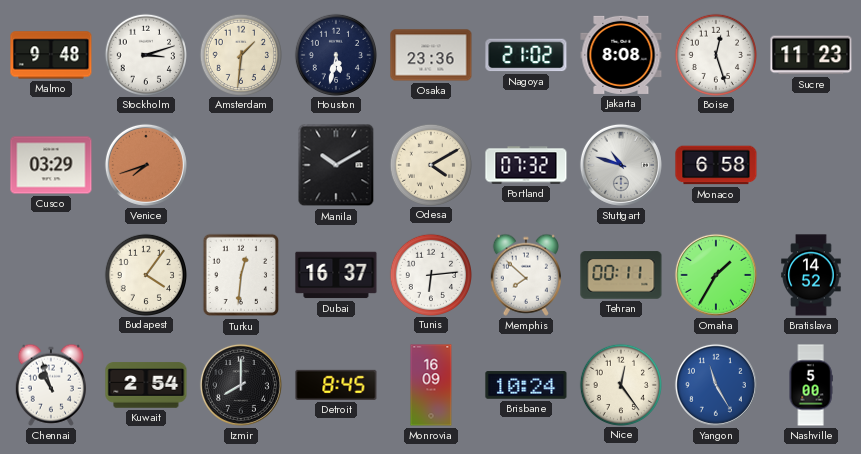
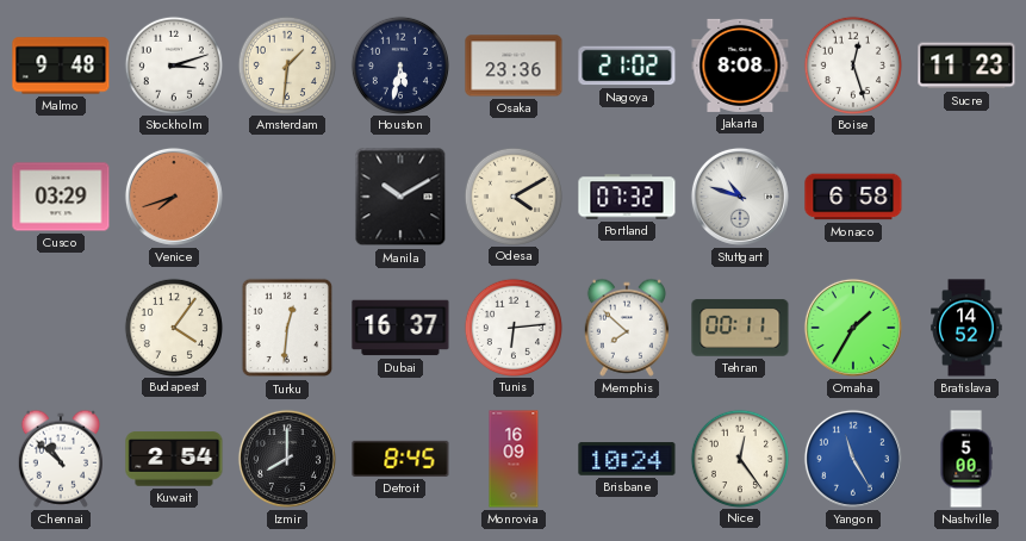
Chennai: 10:57 -> 10:52 (61, 459)
